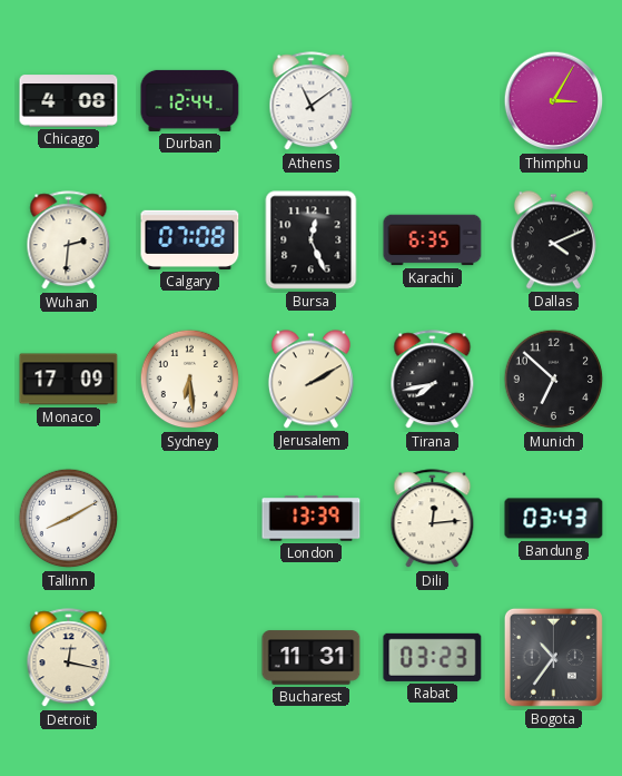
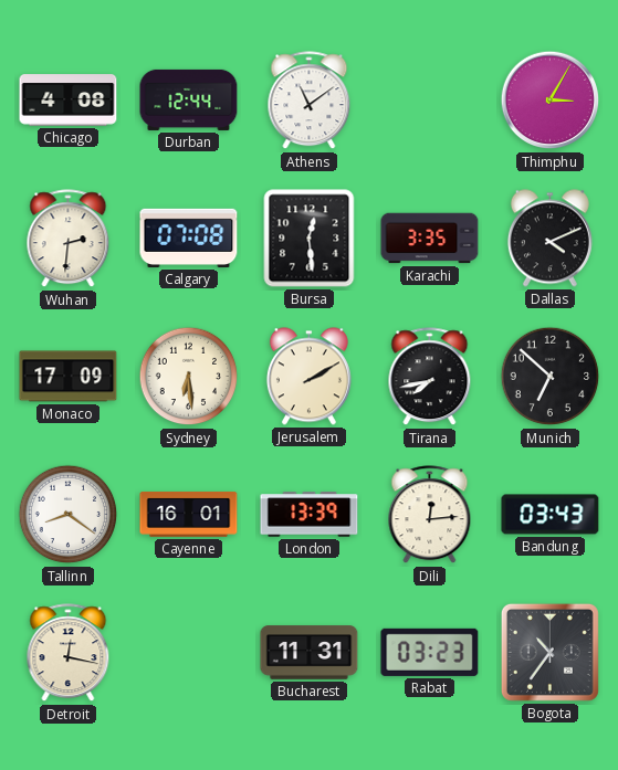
Bursa: 12:26 -> 12:29 (310, 239)
Karachi: 6:35 -> 3:35 (430, 239)
Tallinn: 8:10 -> 8:21 (69, 515)
Cayenne: none -> 16:01 (189, 514)
